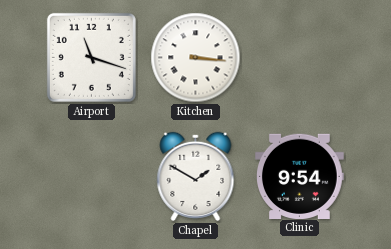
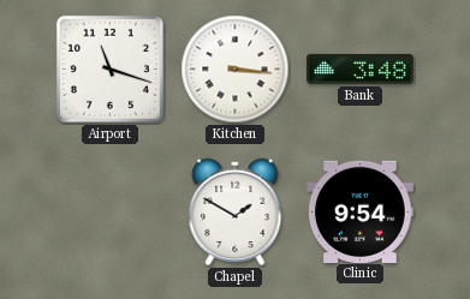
Bank: none -> 3:48 (361, 68)
